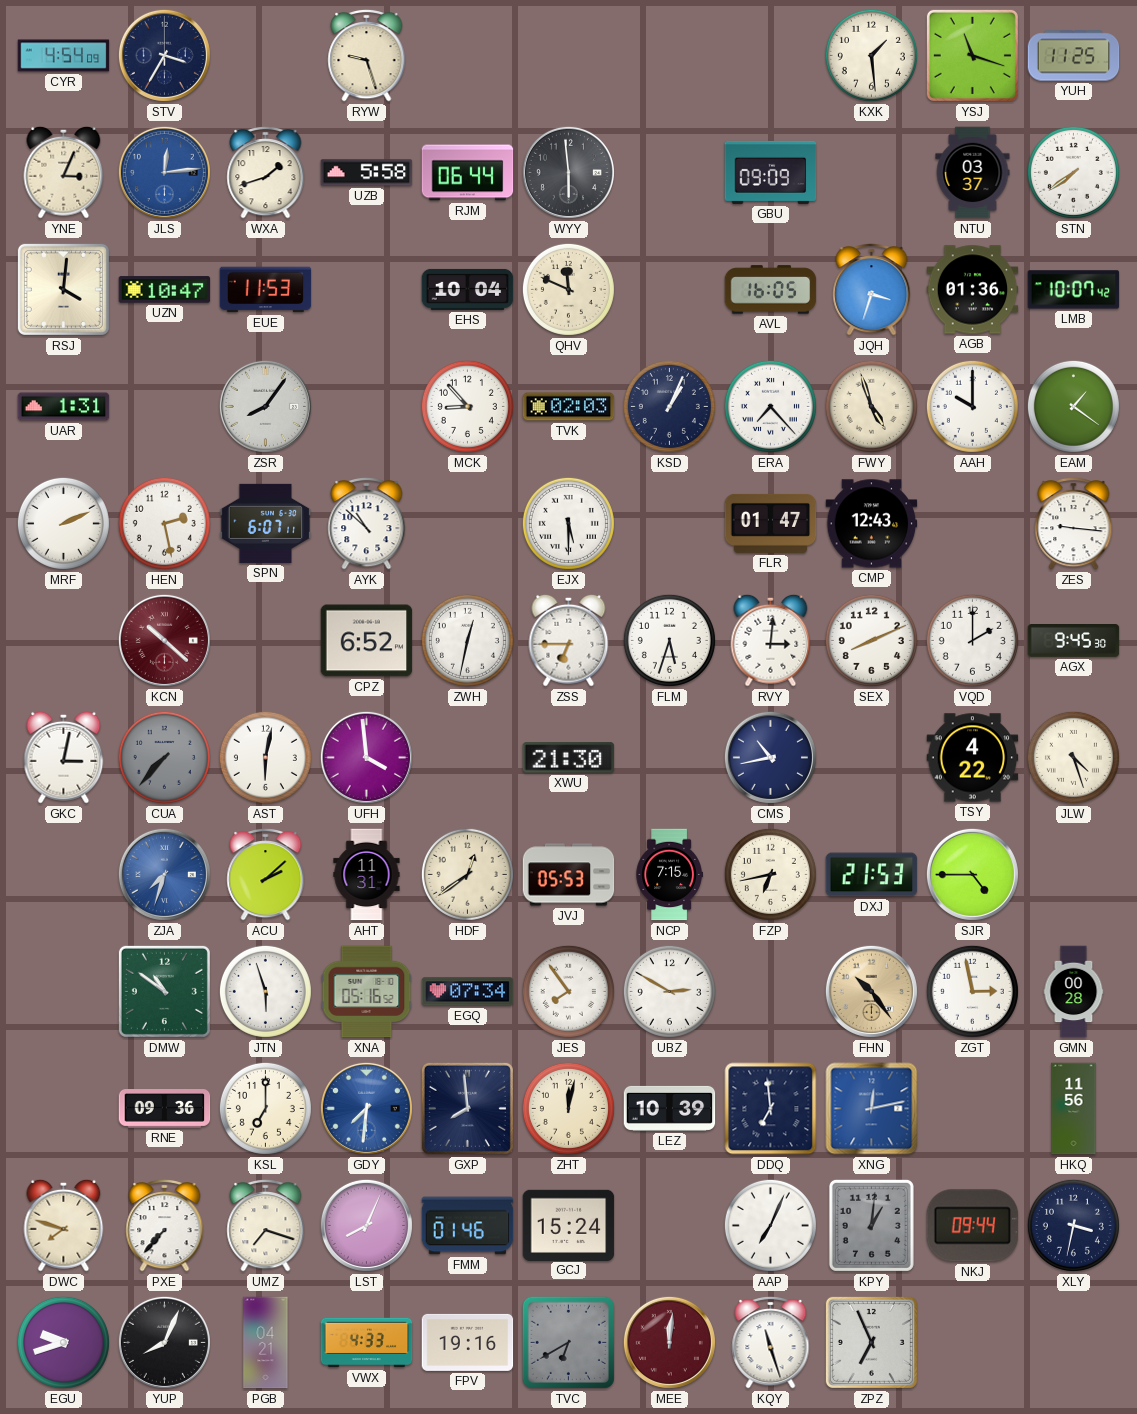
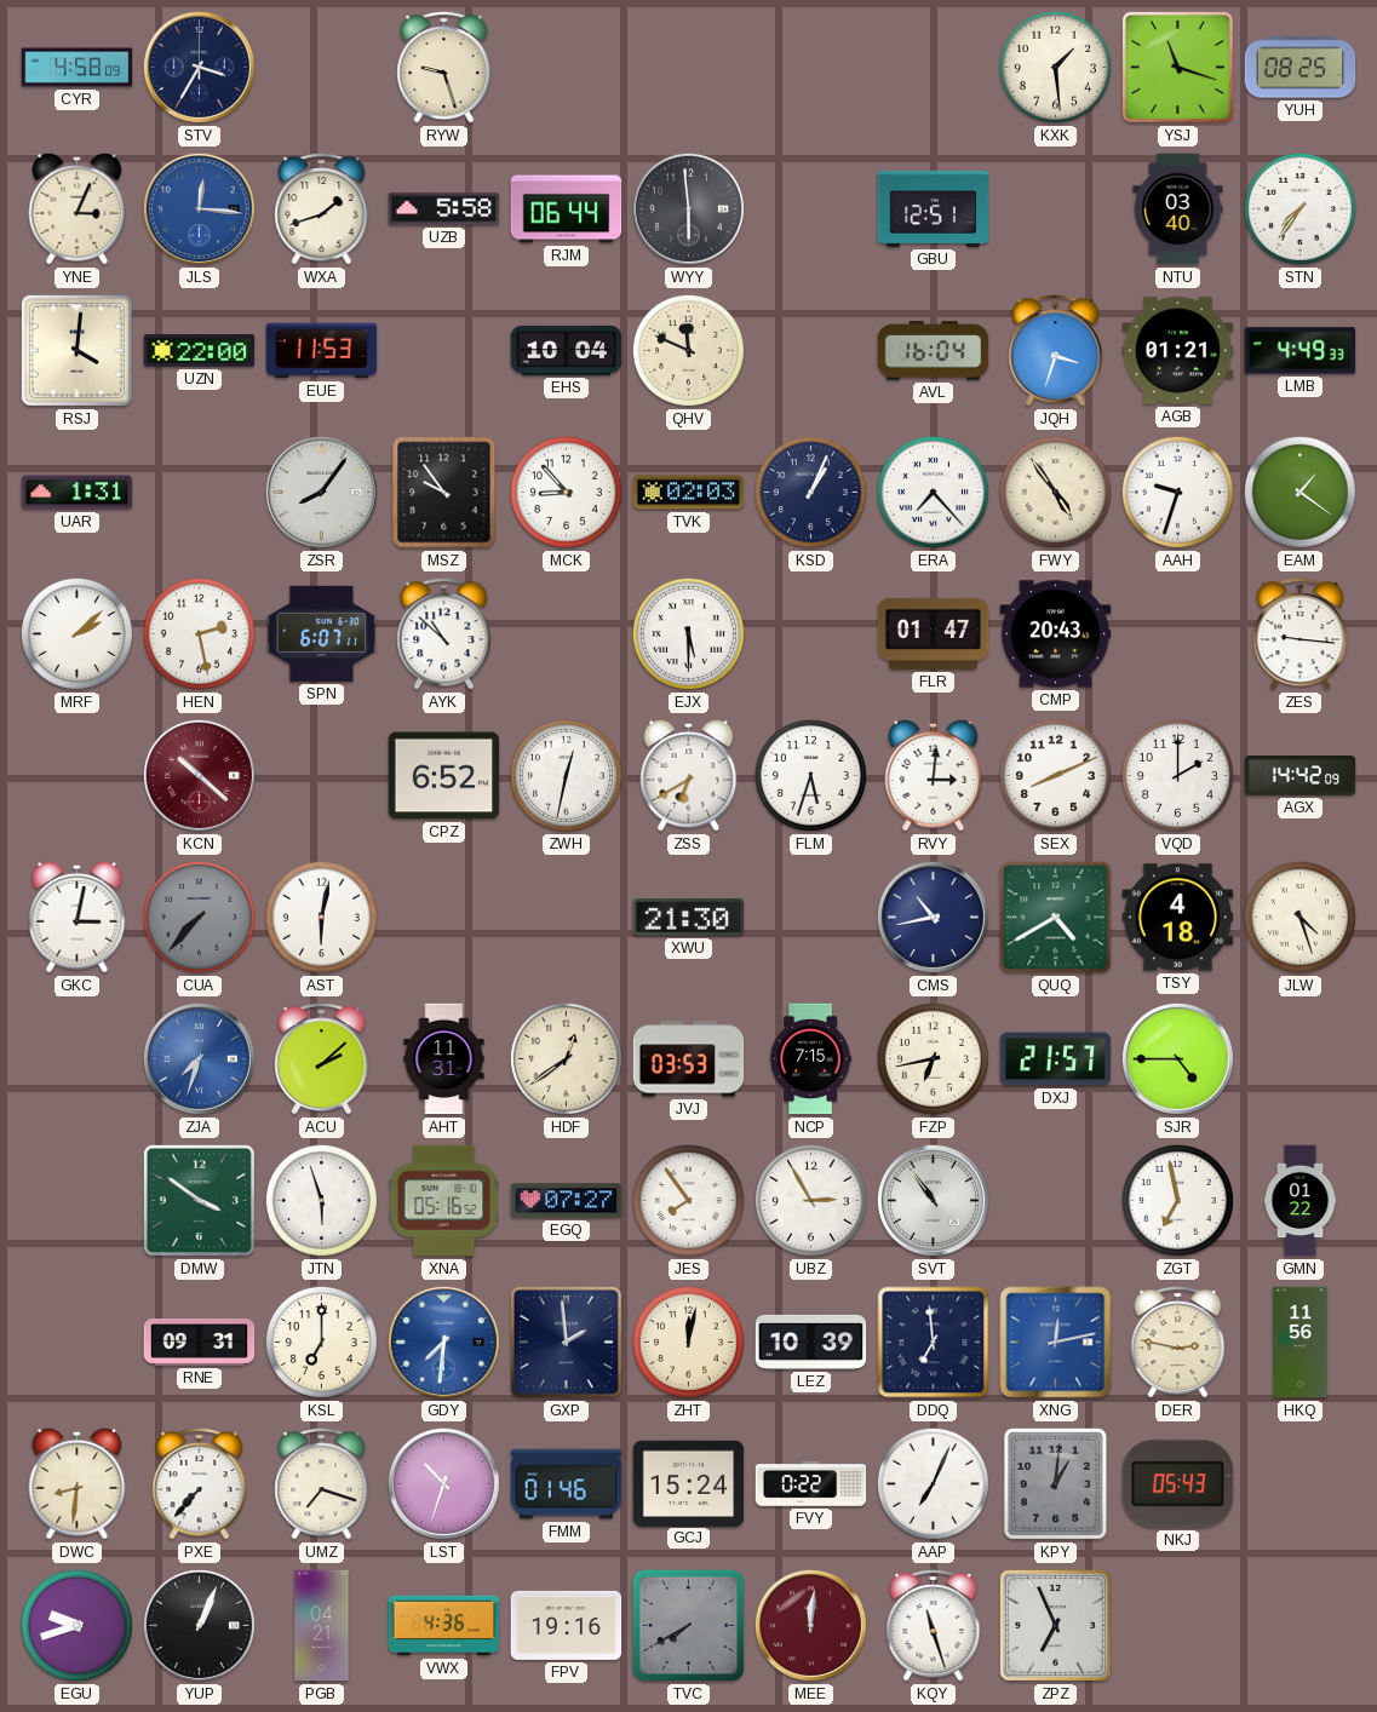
CYR: 4:54 -> 4:58 (78, 68)
YUH: 11:25 -> 08:25 (1301, 68)
JLS: 12:14 -> 12:16 (199, 208)
GBU: 09:09 -> 12:51 (934, 208)
NTU: 03:37 -> 03:40 (1178, 209)
STN: 7:39 -> 7:36 (1299, 208)
UZN: 10:47 -> 22:00 (200, 351)
AVL: 16:05 -> 16:04 (934, 351)
AGB: 01:36 -> 01:21 (1178, 351)
LMB: 10:07 -> 4:49 (1301, 351)
MSZ: none -> 9:54 (444, 493)
FWY: 4:57 -> 4:54 (1055, 492)
AAH: 10:00 -> 9:33 (1177, 492)
MRF: 2:11 -> 2:08 (76, 633)
CMP: 12:43 -> 20:43 (1056, 634)
ZSS: 6:45 -> 6:40 (689, 775)
AGX: 9:45 -> 14:42 (1301, 776)
UFH: 3:59 -> none (366, 757)
QUQ: none -> 4:40 (1056, 918)
TSY: 4:22 -> 4:18 (1178, 918)
JVJ: 05:53 -> 03:53 (689, 1059)
DXJ: 21:53 -> 21:57 (1056, 1059)
DMW: 10:51 -> 3:51 (199, 1200)
EGQ: 07:34 -> 07:27 (567, 1201)
UBZ: 2:50 -> 2:55 (810, 1200)
SVT: none -> 10:54 (933, 1200)
FHN: 10:24 -> none (871, 991)
ZGT: 2:58 -> 6:58 (1177, 1200)
GMN: 00:28 -> 01:22 (1301, 1201)
RNE: 09:36 -> 09:31 (200, 1343)
GXP: 7:59 -> 1:59 (566, 1342)
DER: none -> 2:47 (1178, 1342)
DWC: 7:48 -> 8:31 (78, 1483)
LST: 8:04 -> 10:33 (443, 1483)
FVY: none -> 0:22 (811, 1484)
NKJ: 09:44 -> 05:43 (1178, 1484)
XLY: 3:32 -> none (1073, 1225)
YUP: 8:04 -> 1:04 (199, 1625)
VWX: 4:33 -> 4:36 (444, 1626)
TVC: 6:40 -> 7:40 (688, 1625)
